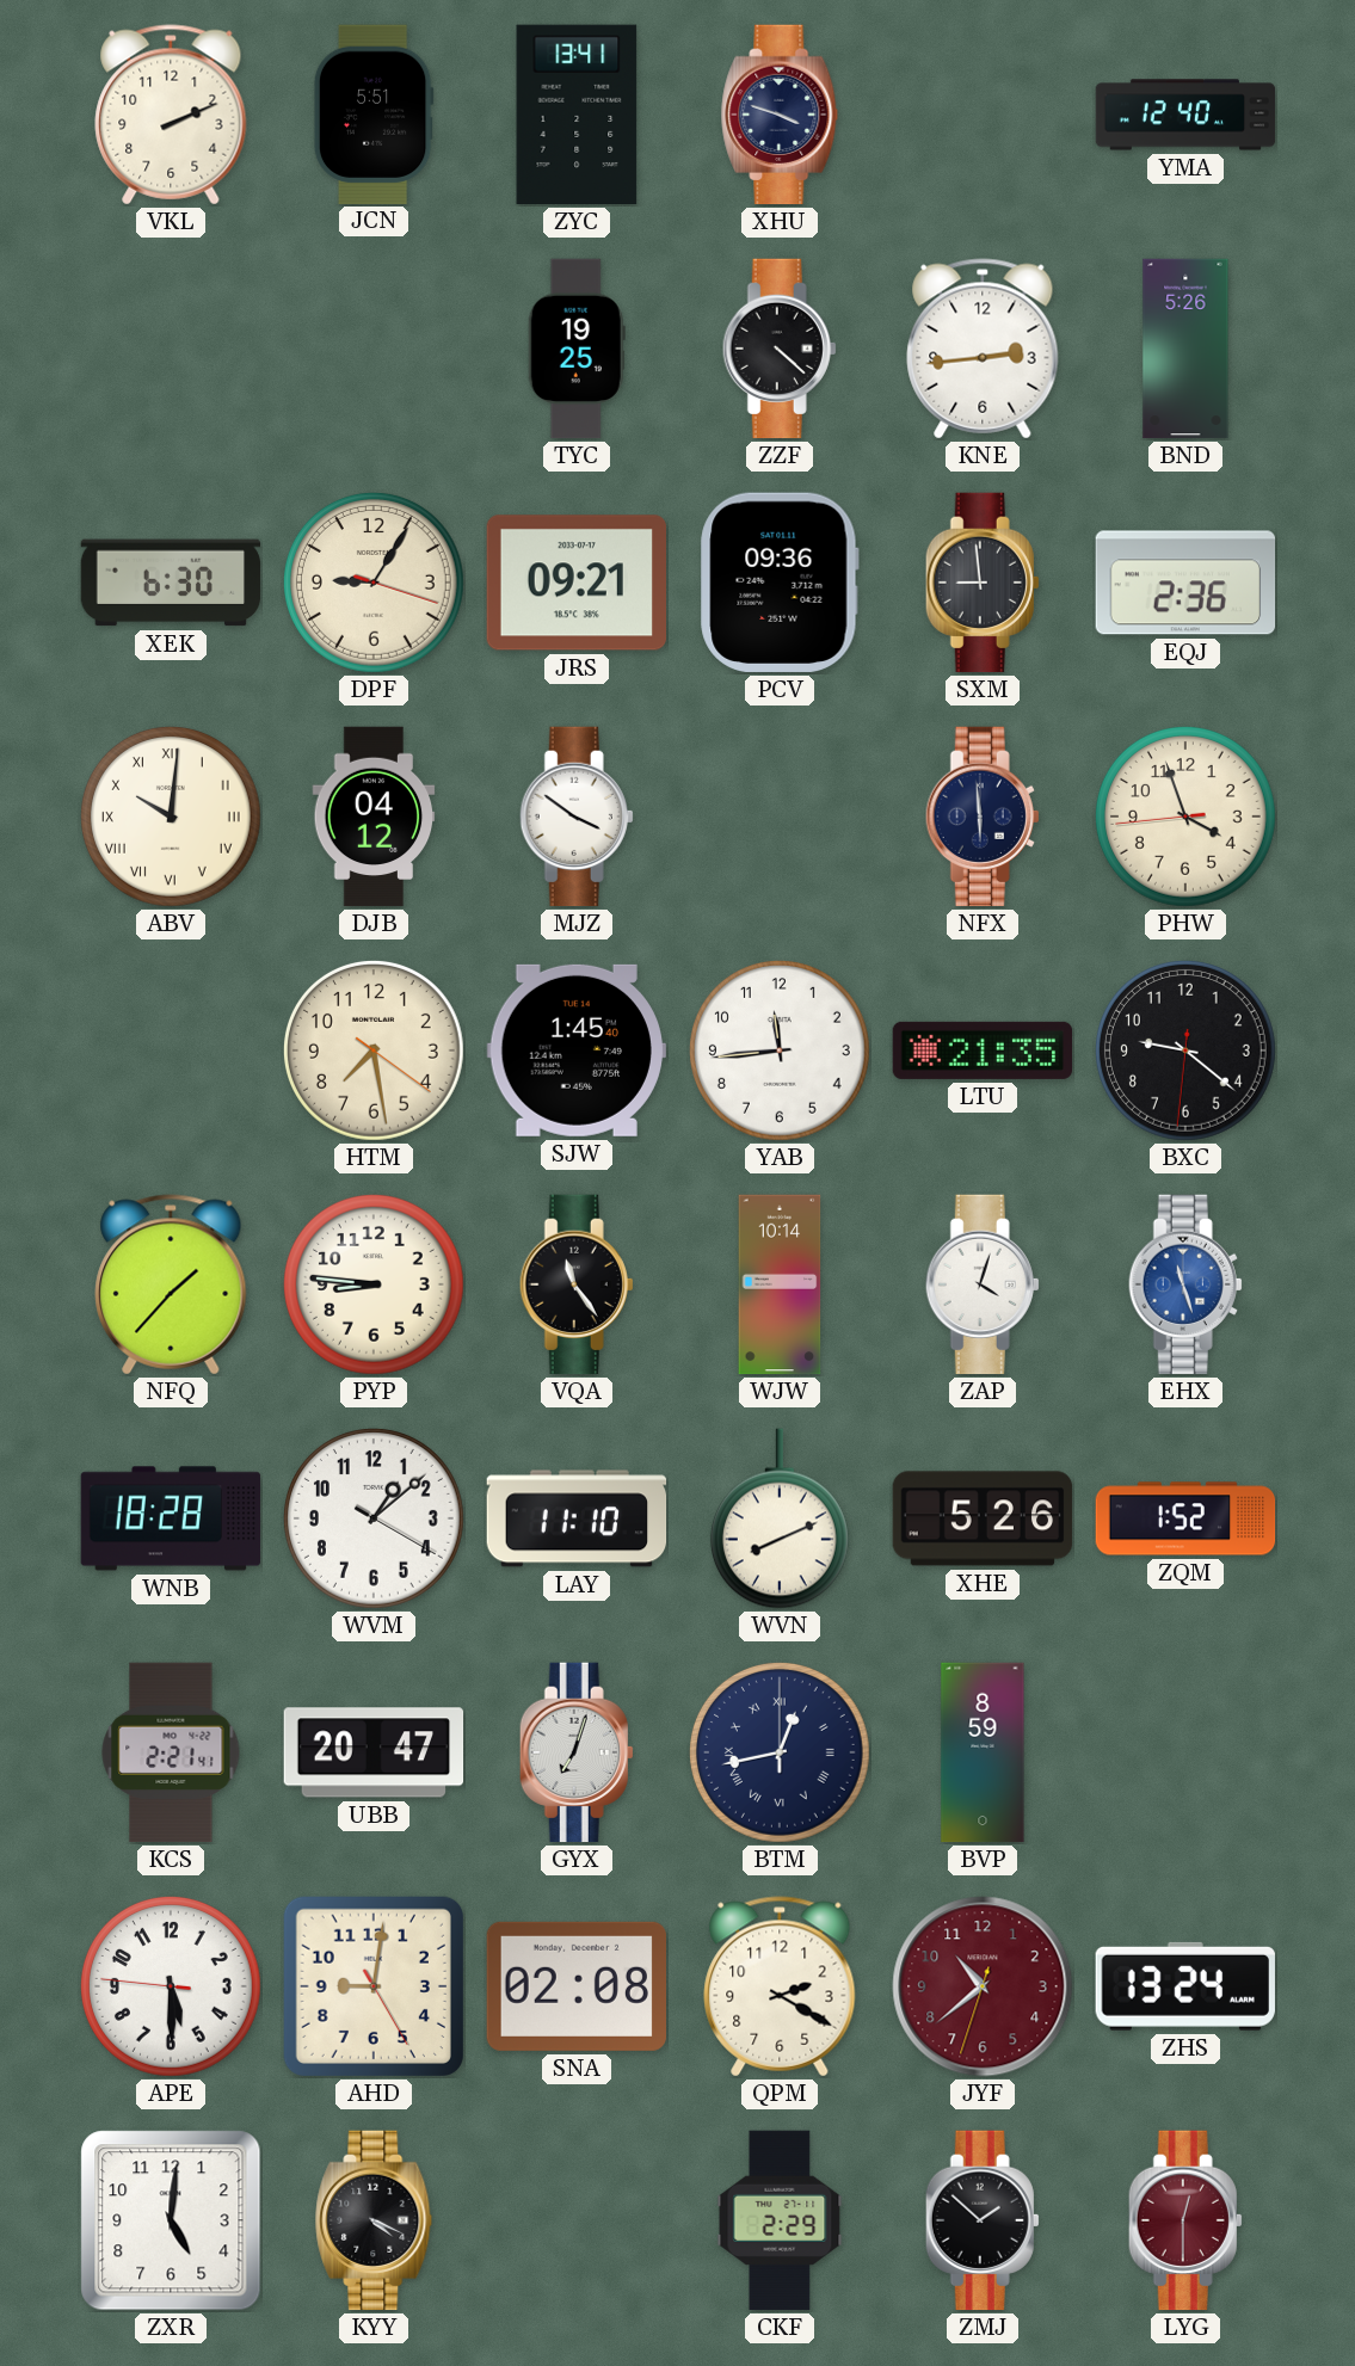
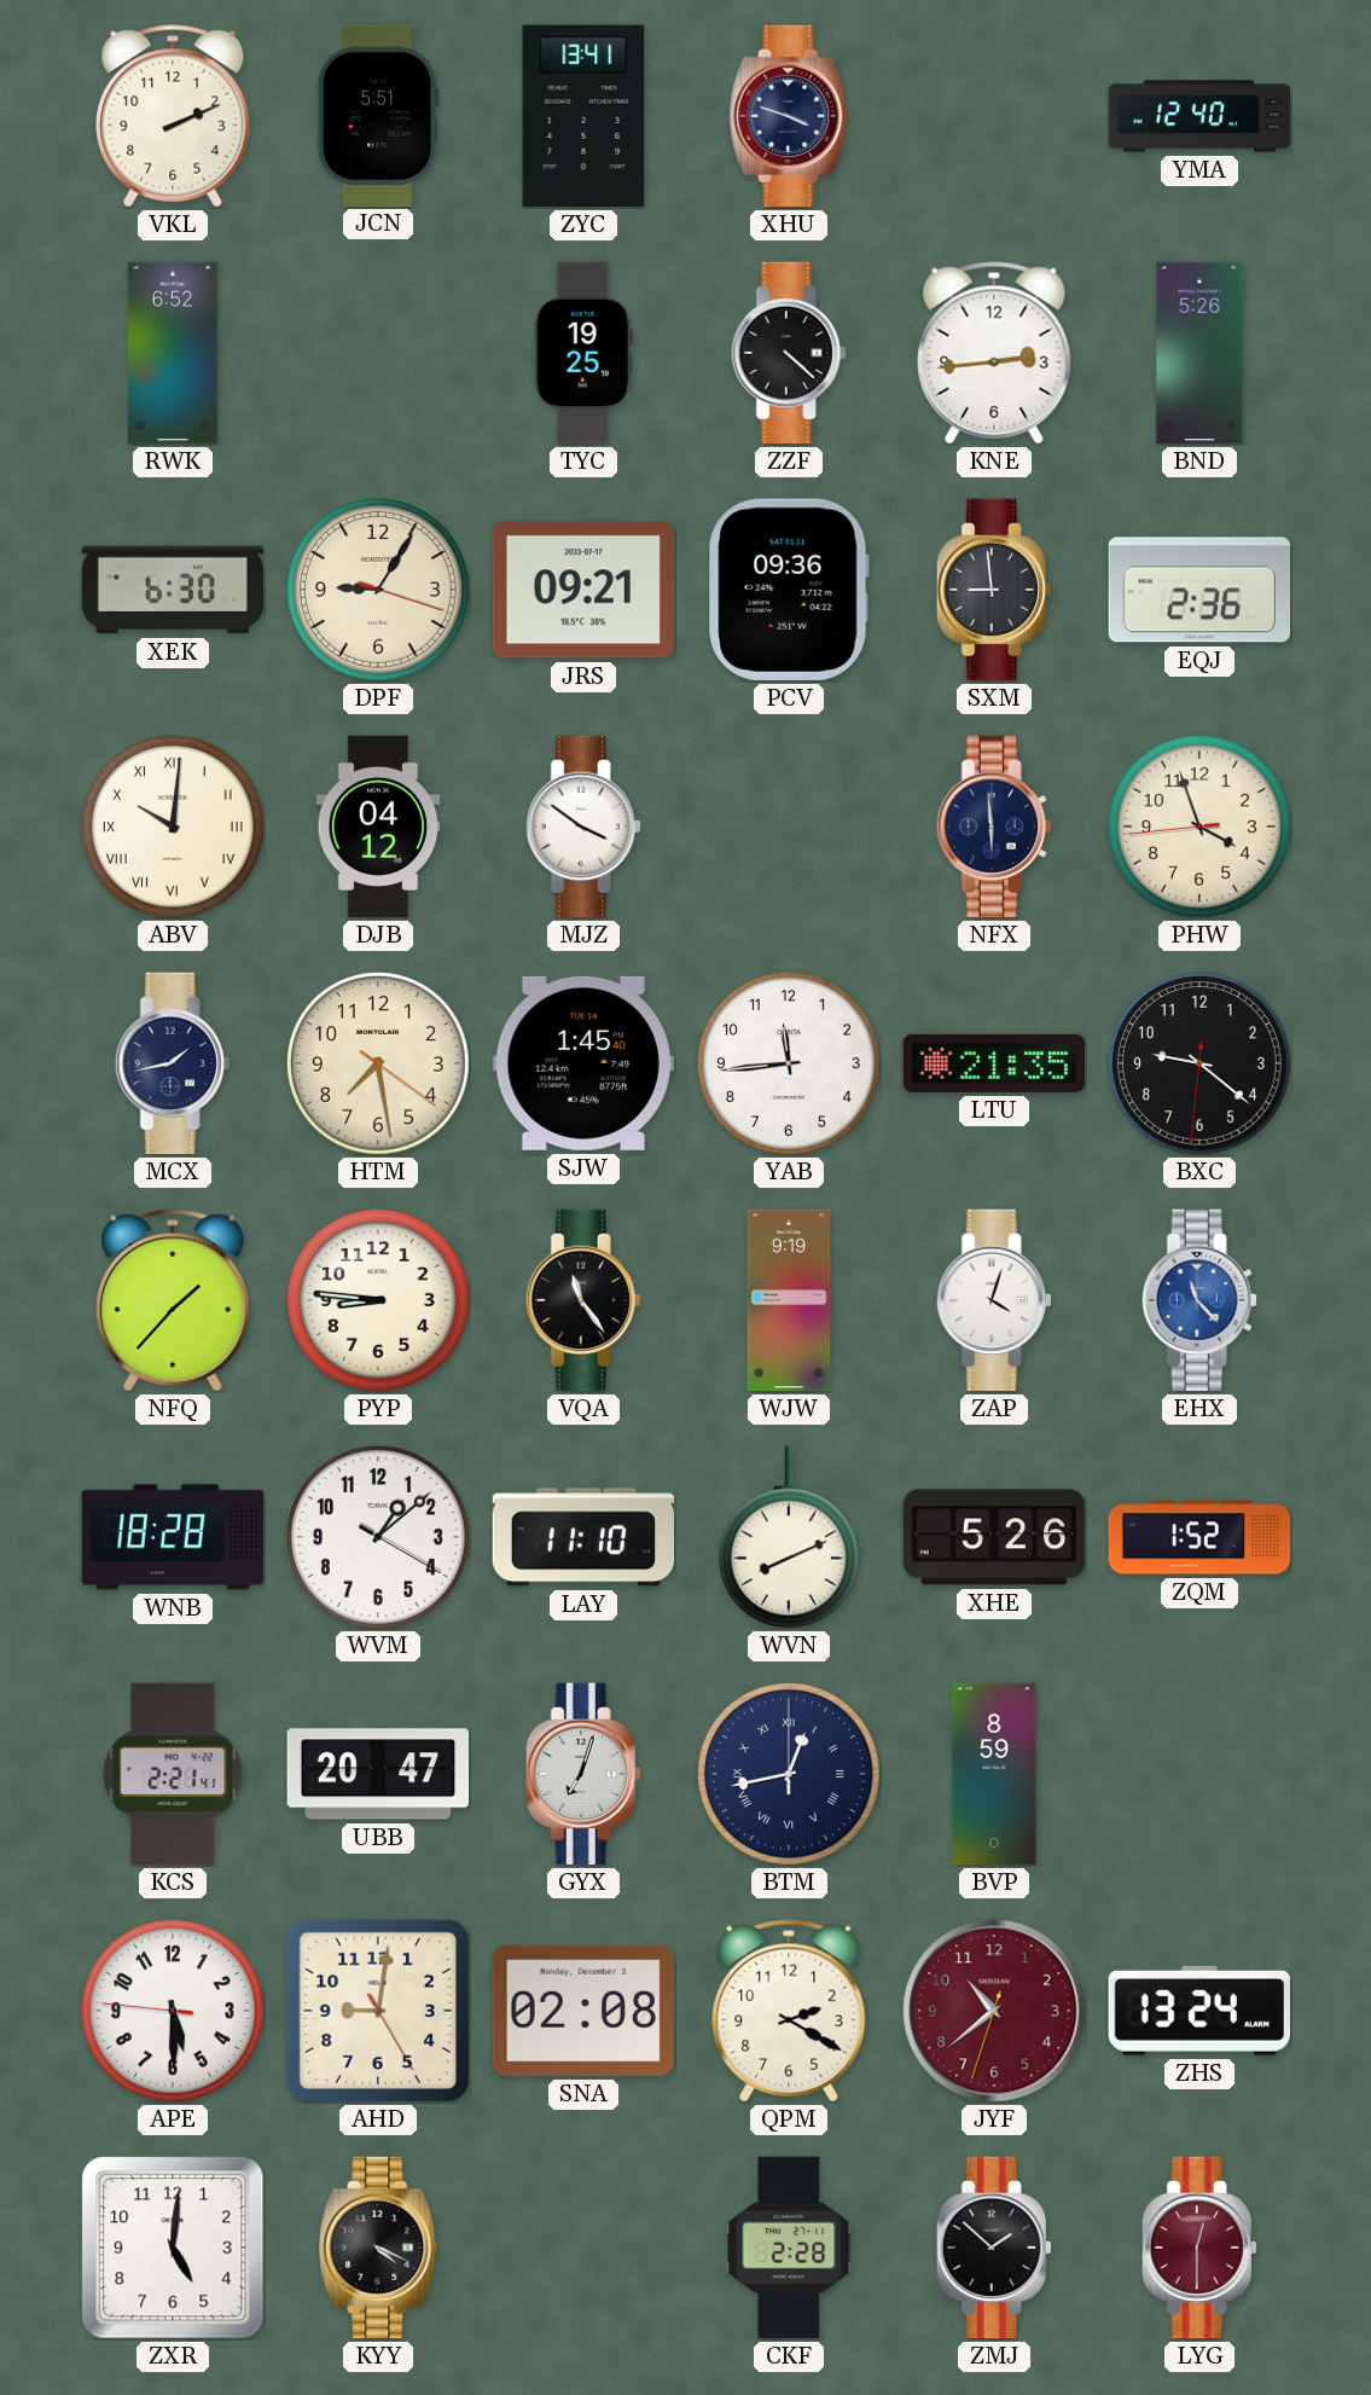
RWK: none -> 6:52 (173, 353)
MCX: none -> 1:43 (173, 1063)
WJW: 10:14 -> 9:19 (789, 1300)
EHX: 11:27 -> 11:23 (1199, 1300)
CKF: 2:29 -> 2:28 (789, 2248)
